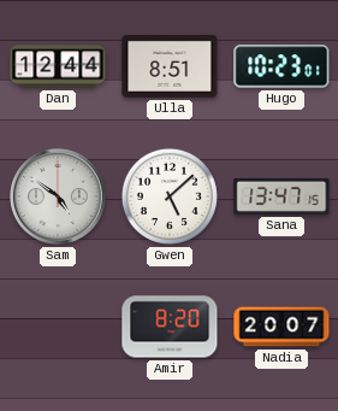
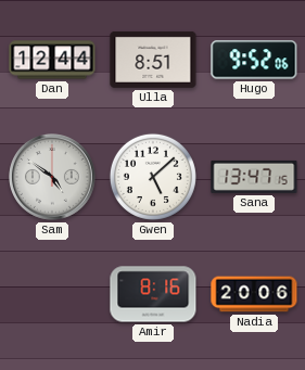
Hugo: 10:23 -> 9:52 (254, 60)
Amir: 8:20 -> 8:16 (153, 294)
Nadia: 20:07 -> 20:06 (254, 294)
